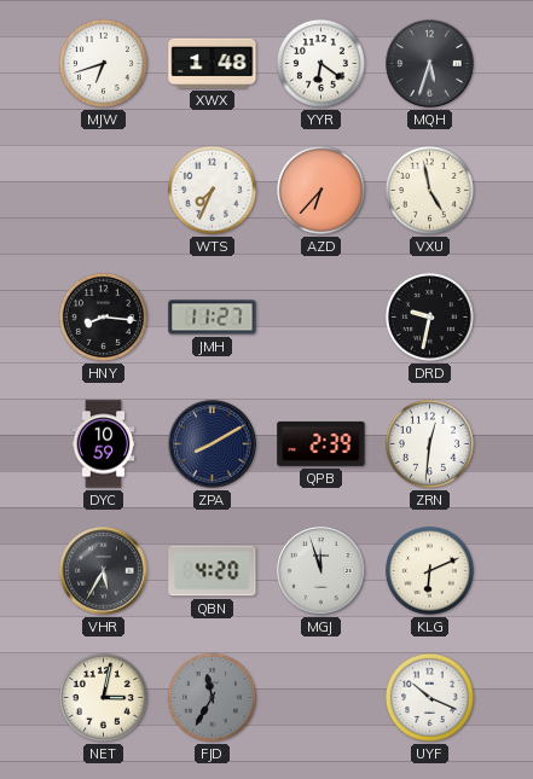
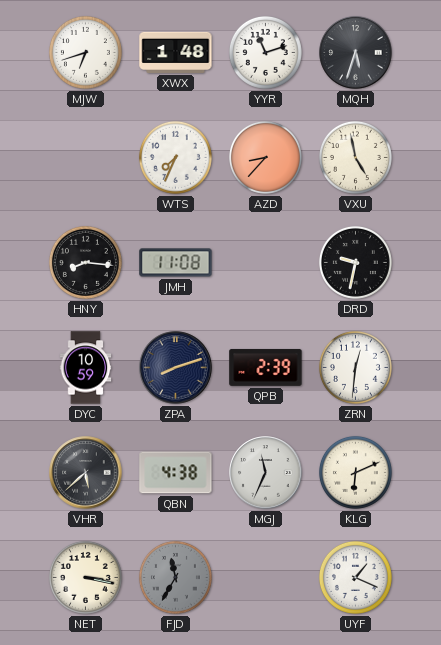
YYR: 6:21 -> 11:12 (265, 52)
AZD: 6:37 -> 8:37 (265, 157)
JMH: 11:27 -> 11:08 (176, 263)
ZPA: 8:10 -> 8:12 (176, 368)
VHR: 5:35 -> 5:38 (86, 473)
QBN: 4:20 -> 4:38 (176, 473)
MGJ: 11:57 -> 11:34 (266, 473)
NET: 3:02 -> 3:17 (85, 577)
UYF: 10:19 -> 1:19 (355, 577)
